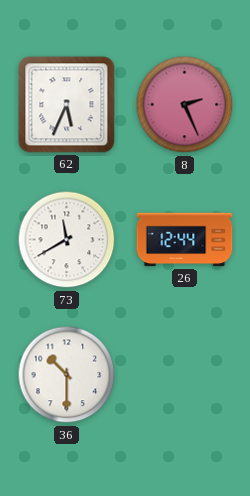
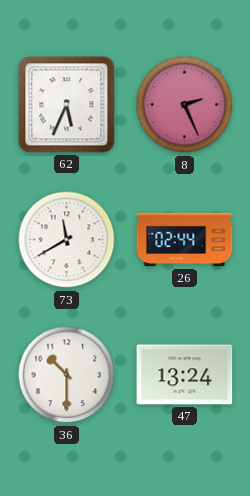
26: 12:44 -> 02:44 (185, 240)
47: none -> 13:24 (185, 375)
